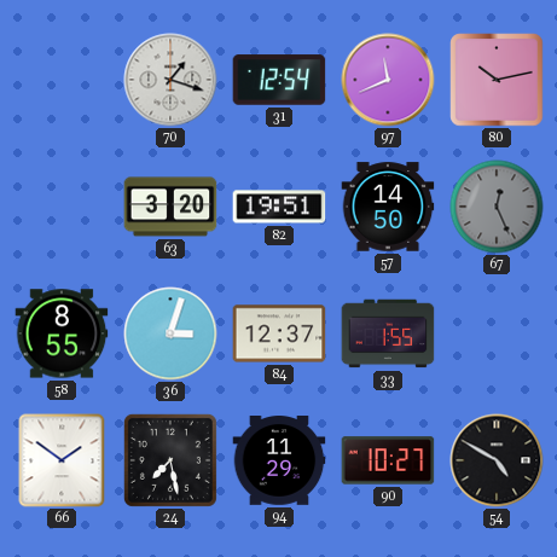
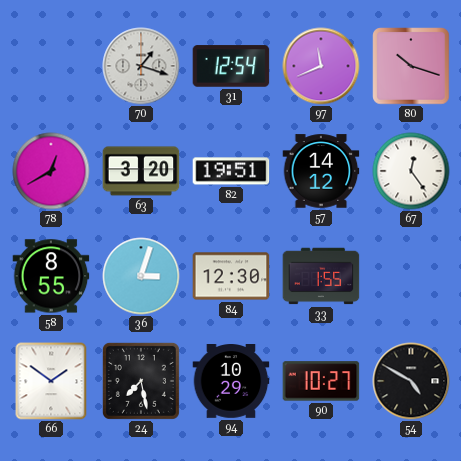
80: 10:13 -> 10:18 (411, 66)
78: none -> 12:40 (51, 171)
57: 14:50 -> 14:12 (321, 171)
67: 12:26 -> 12:24 (411, 171)
67 dial: grey -> white (411, 171)
84: 12:37 -> 12:30 (231, 276)
94: 11:29 -> 10:29 (231, 382)
